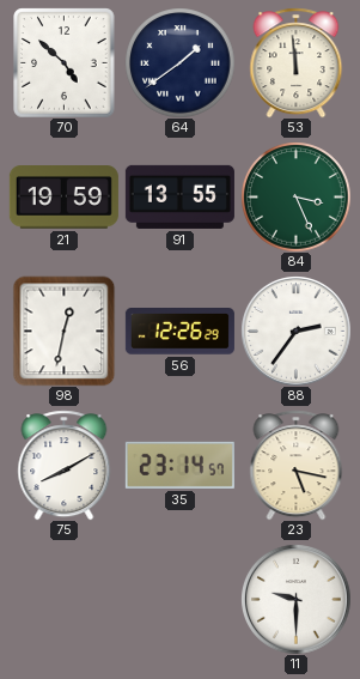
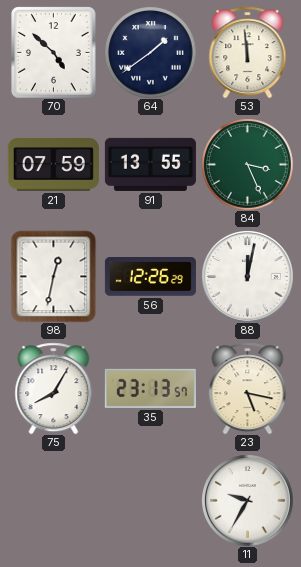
21: 19:59 -> 07:59 (53, 165)
88: 2:36 -> 12:02 (248, 277)
75: 8:10 -> 8:05 (54, 388)
35: 23:14 -> 23:13 (150, 388)
11: 9:30 -> 9:35 (248, 501)
